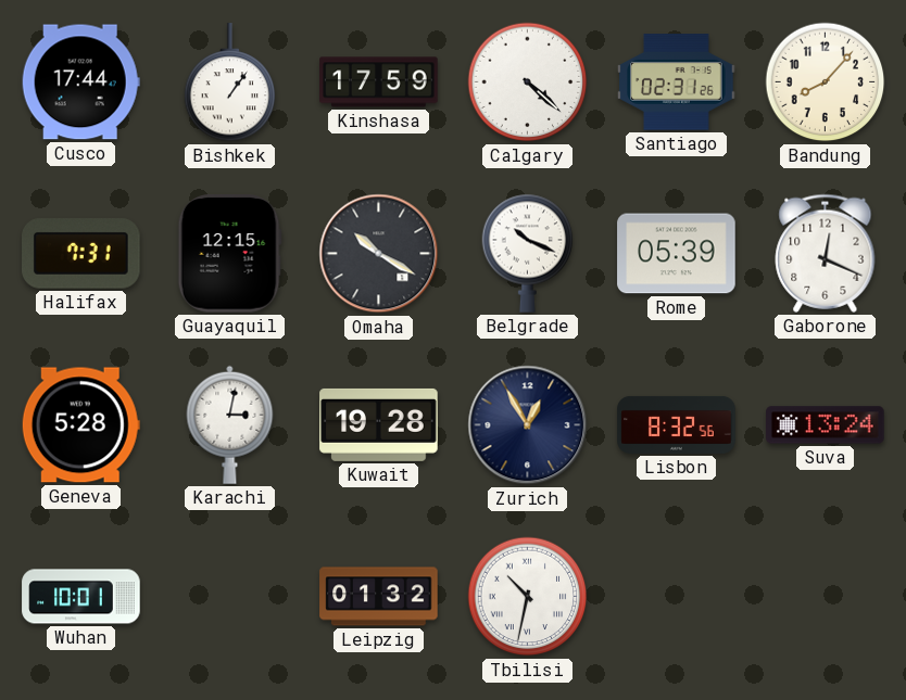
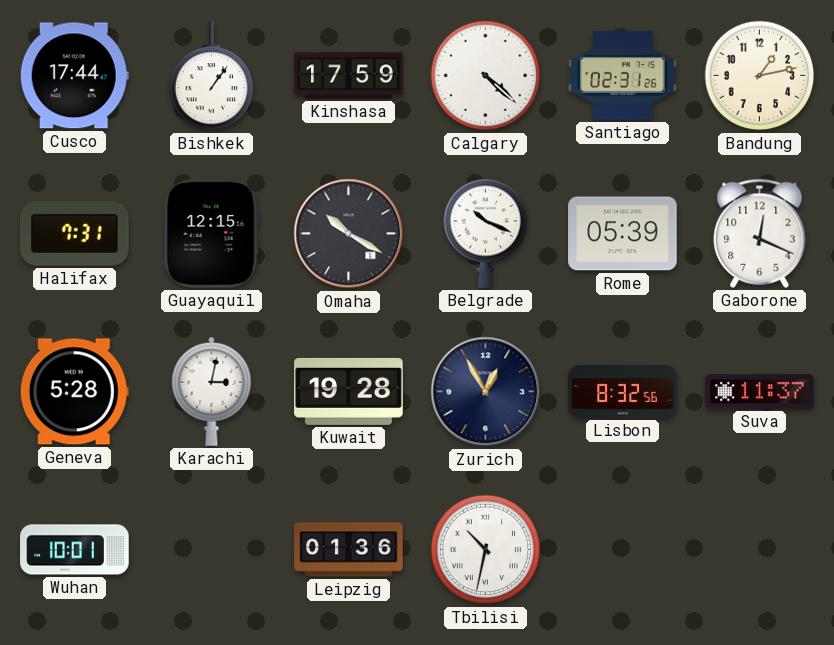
Bandung: 8:07 -> 1:13 (760, 76)
Suva: 13:24 -> 11:37 (760, 392)
Leipzig: 01:32 -> 01:36 (349, 550)
